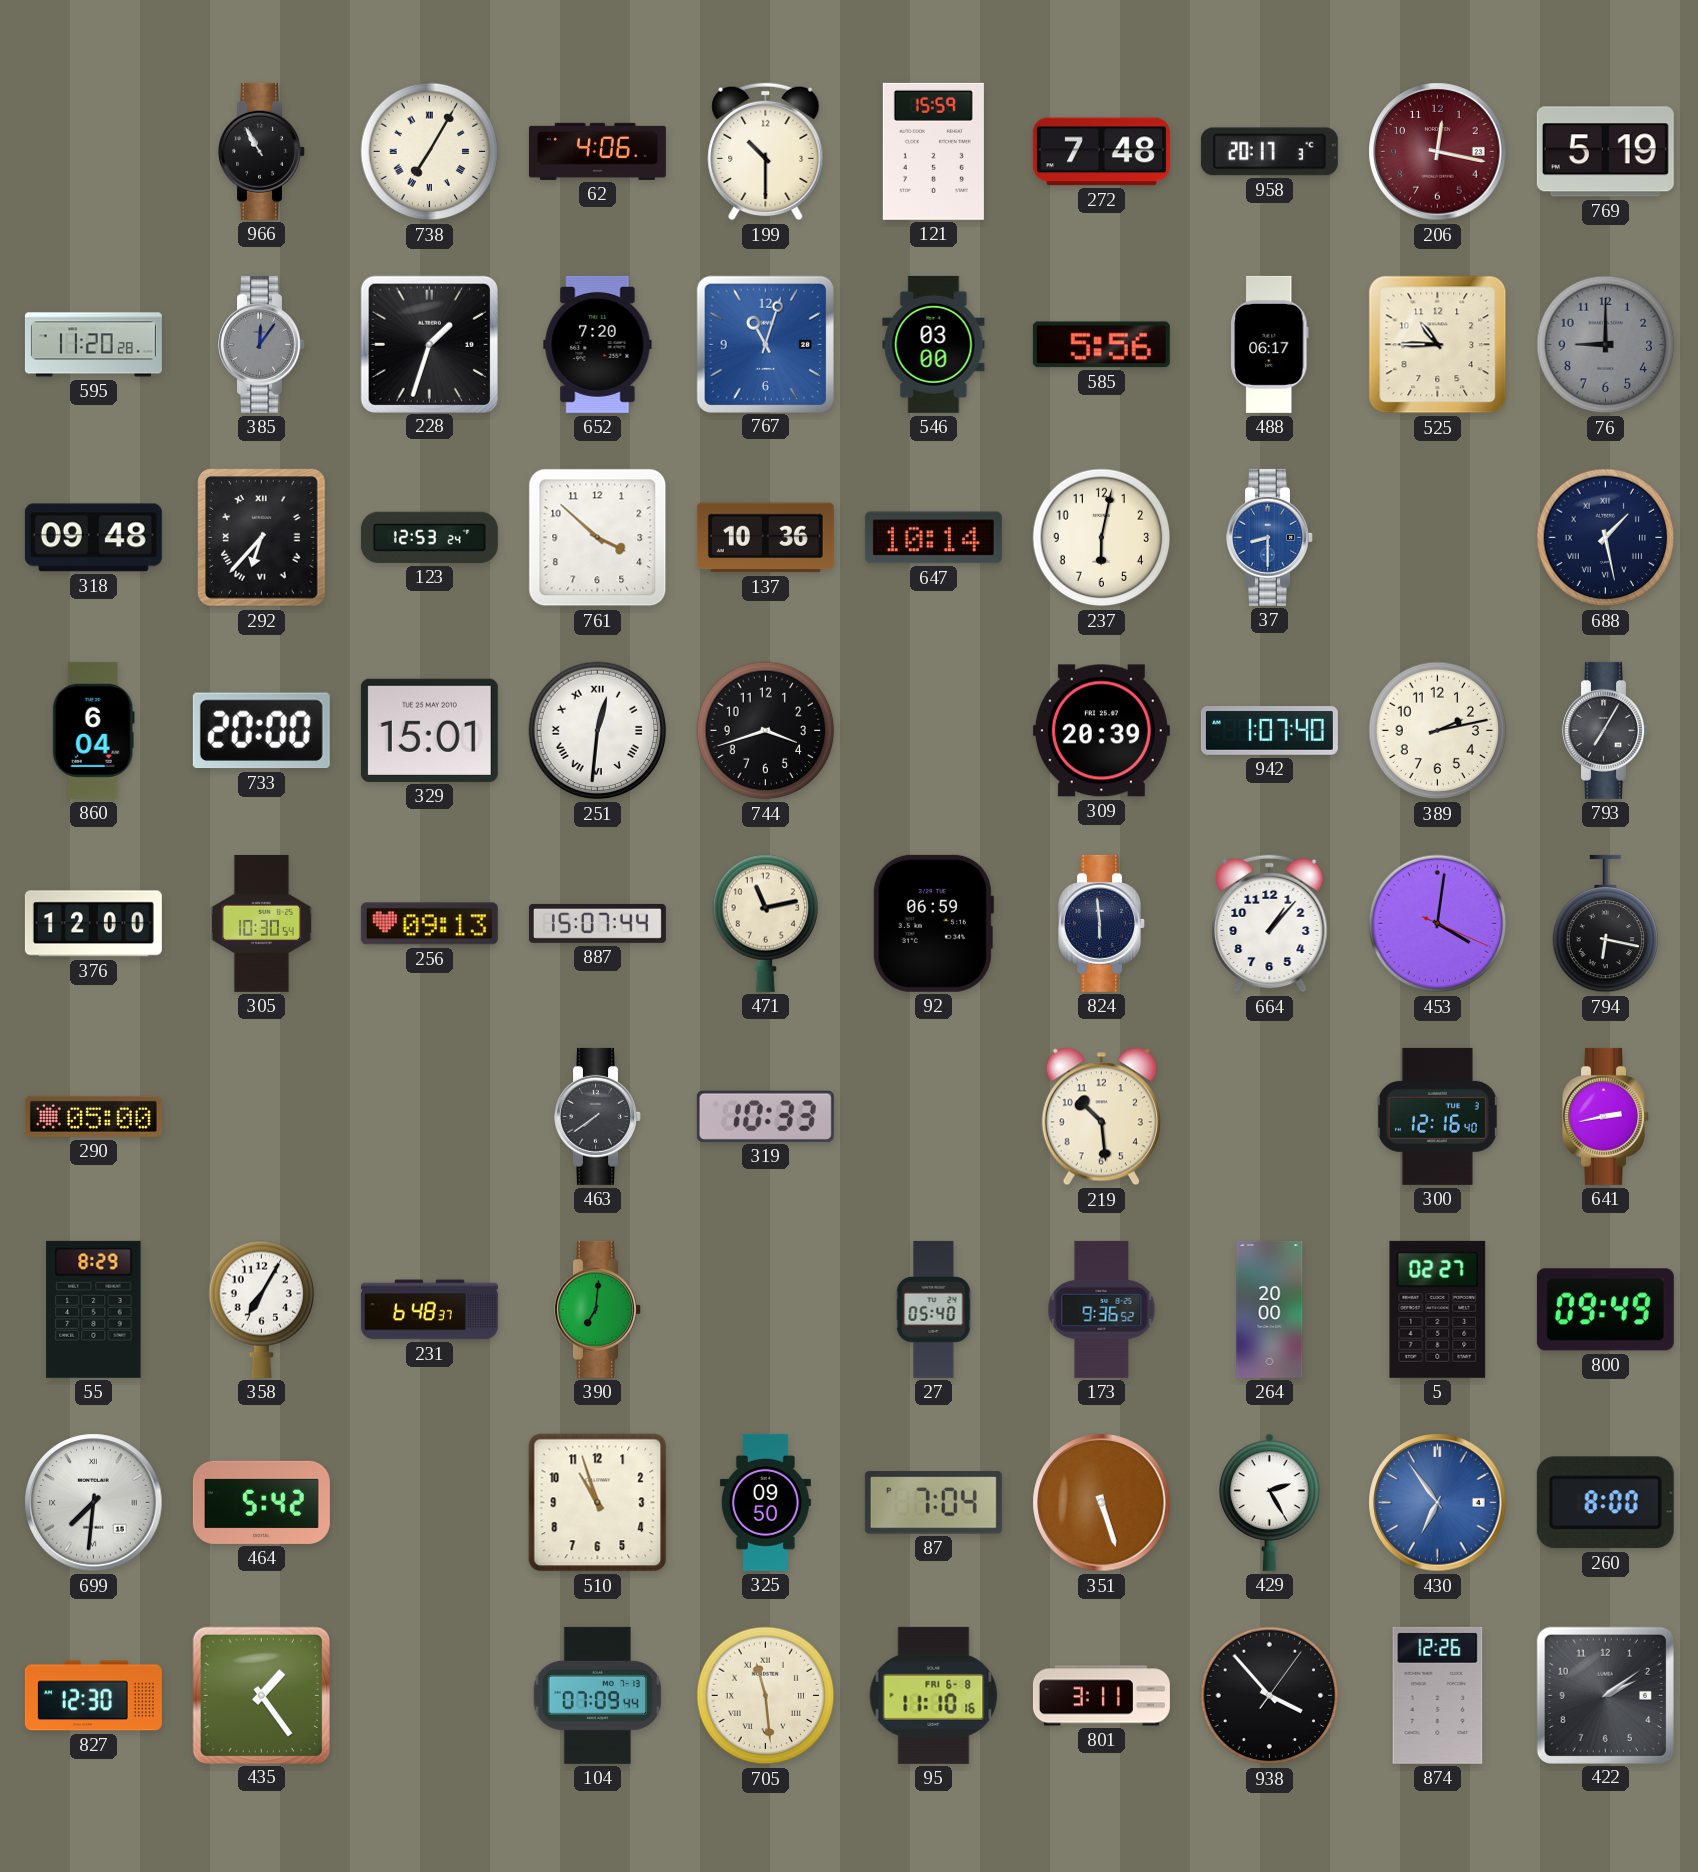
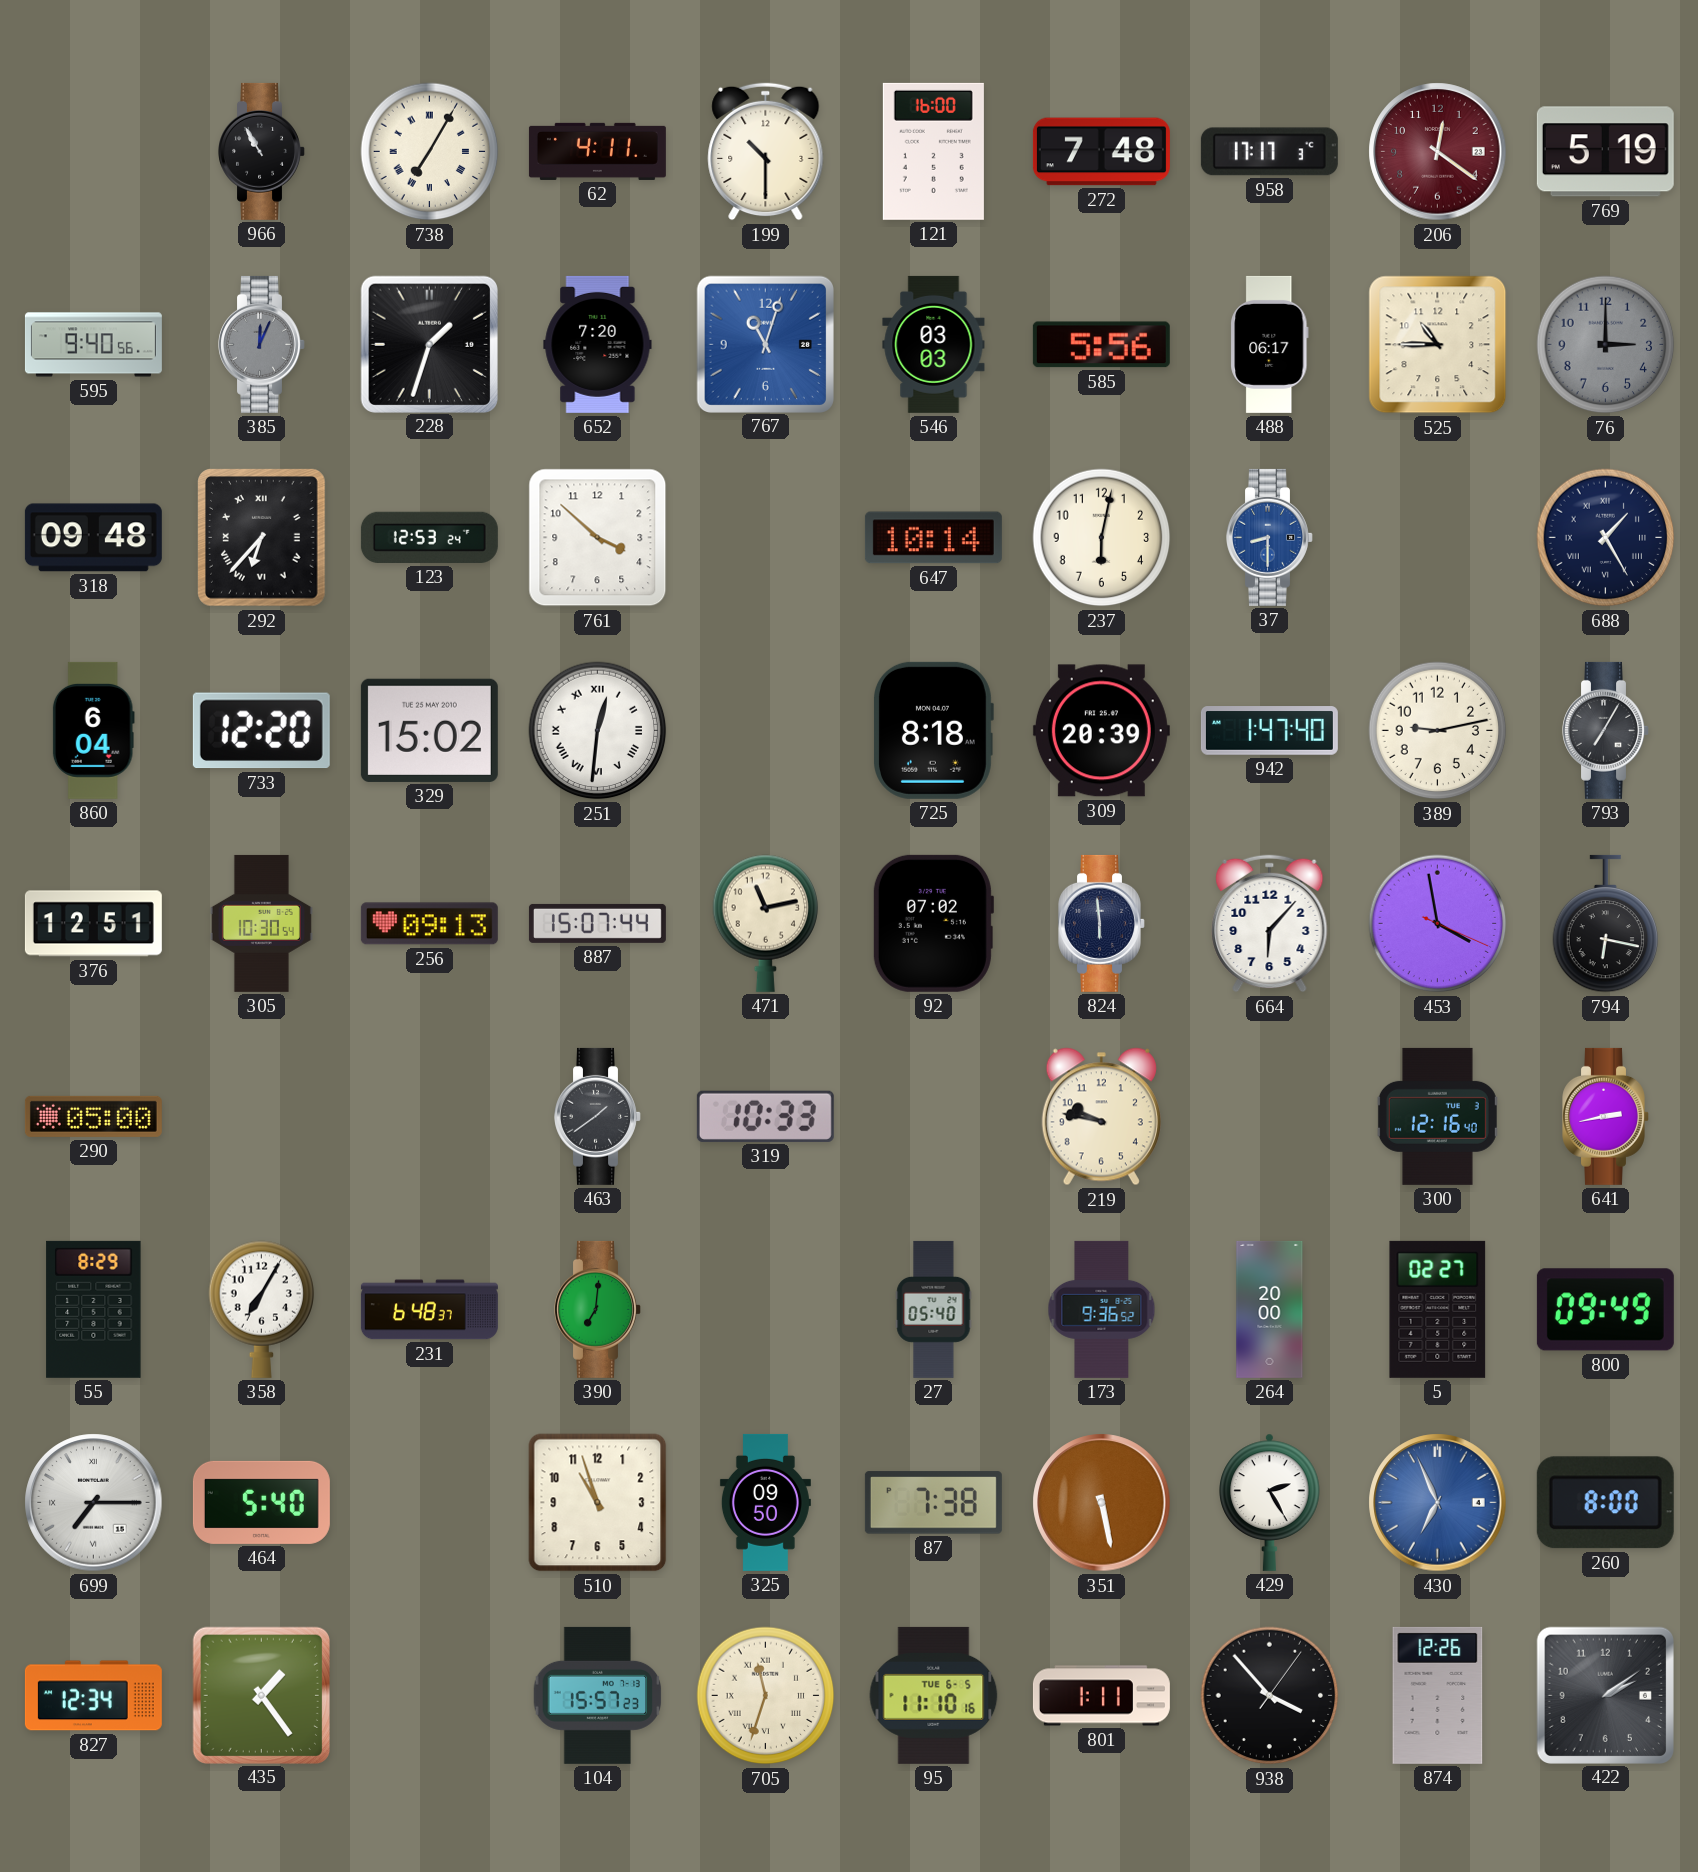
62: 4:06 -> 4:11 (597, 151)
121: 15:59 -> 16:00 (933, 151)
958: 20:17 -> 17:17 (1269, 152)
206: 12:17 -> 12:21 (1438, 152)
595: 11:20 -> 9:40 (93, 345)
385: 12:06 -> 12:04 (262, 344)
546: 03:00 -> 03:03 (934, 344)
76: 9:00 -> 3:00 (1606, 345)
137: 10:36 -> none (765, 538)
688: 1:28 -> 1:25 (1606, 538)
733: 20:00 -> 12:20 (261, 731)
329: 15:01 -> 15:02 (429, 730)
744: 3:42 -> none (766, 731)
725: none -> 8:18 (934, 730)
942: 1:07 -> 1:47 (1269, 731)
389: 2:13 -> 9:13 (1438, 731)
376: 12:00 -> 12:51 (93, 924)
92: 06:59 -> 07:02 (933, 923)
664: 1:07 -> 6:07 (1270, 924)
453: 4:01 -> 3:58 (1438, 924)
463: 7:39 -> 1:39 (598, 1116)
219: 10:29 -> 9:47 (1101, 1117)
699: 7:31 -> 7:15 (94, 1503)
464: 5:42 -> 5:40 (261, 1502)
87: 7:04 -> 7:38 (933, 1503)
351: 5:27 -> 5:28 (1102, 1503)
430: 6:54 -> 6:56 (1438, 1503)
827: 12:30 -> 12:34 (93, 1696)
104: 07:09 -> 15:57 (598, 1695)
705: 11:29 -> 11:33 (766, 1696)
95 date: FRI 6-8 -> TUE 6-5 (934, 1695)
801: 3:11 -> 1:11 (1101, 1696)
